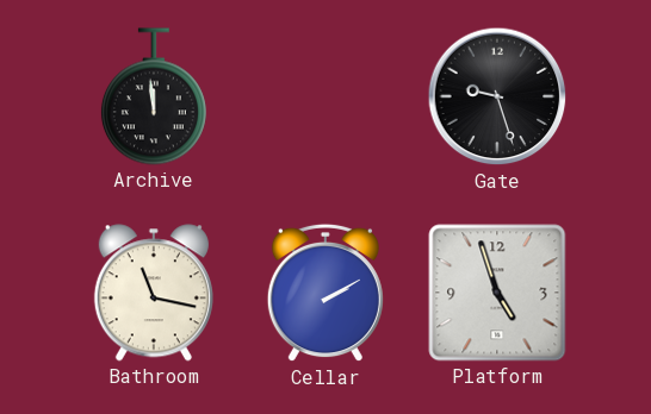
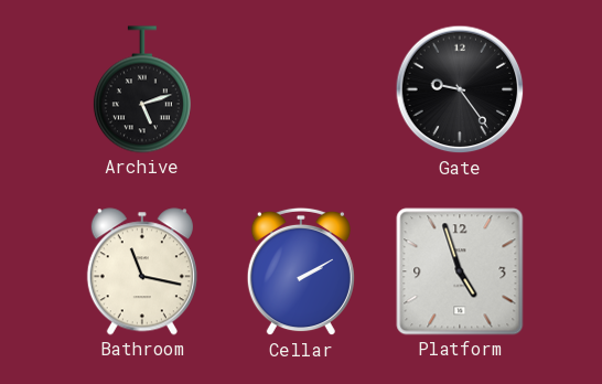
Archive: 11:59 -> 5:12 (142, 89)
Gate: 9:27 -> 9:24 (460, 89)
